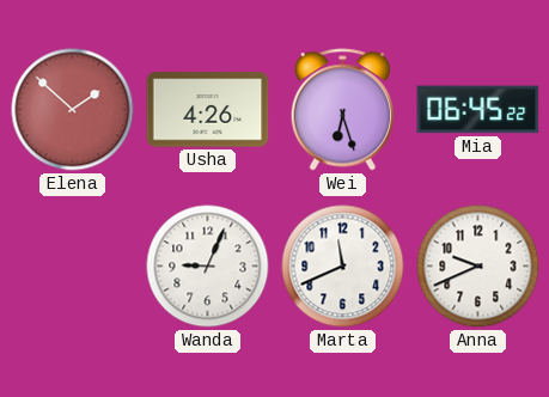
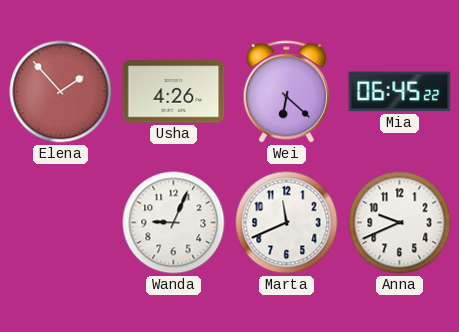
Elena: 1:52 -> 1:53 (61, 92)
Wei: 6:27 -> 6:22 (286, 92)
